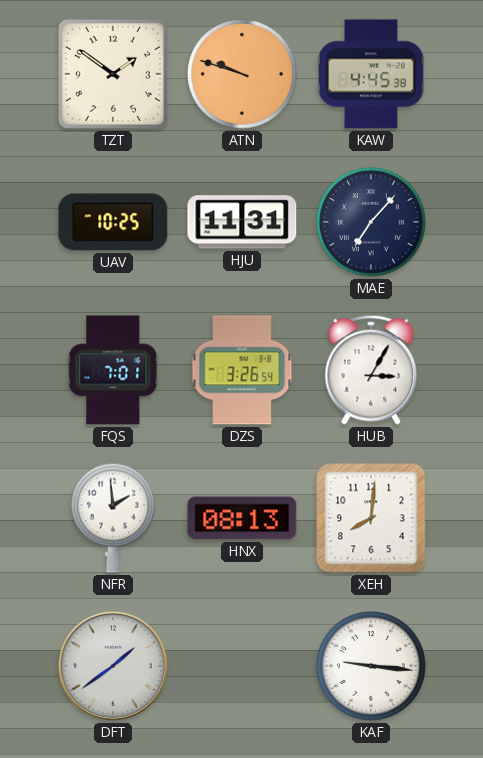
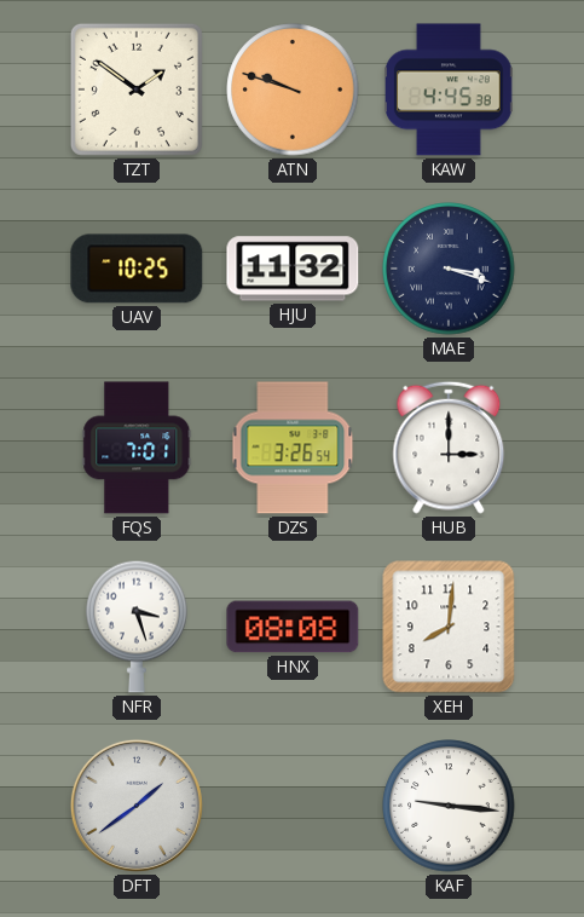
HJU: 11:31 -> 11:32 (293, 269)
MAE: 7:07 -> 3:18 (449, 269)
HUB: 3:05 -> 3:00 (449, 448)
NFR: 1:59 -> 3:27 (137, 627)
HNX: 08:13 -> 08:08 (293, 627)
